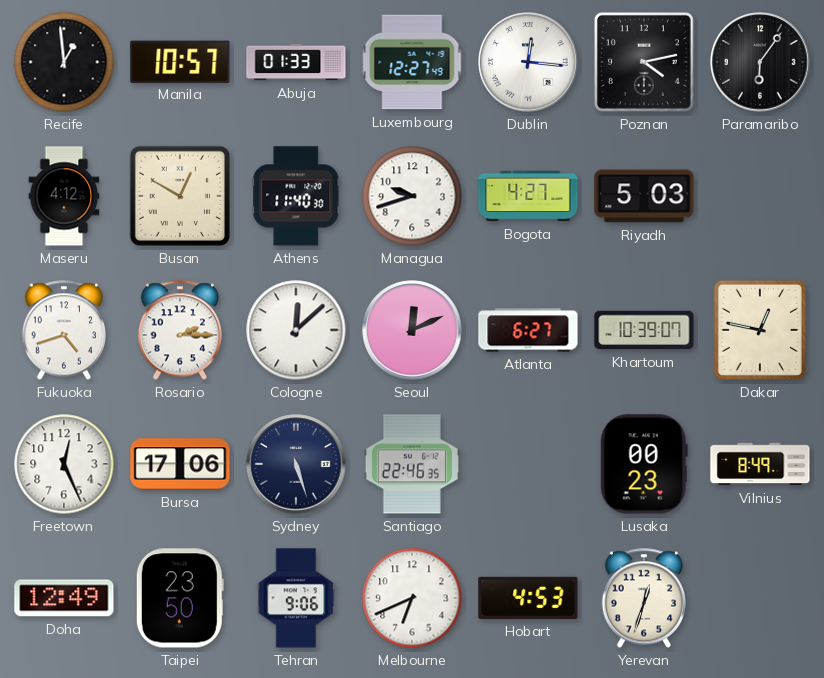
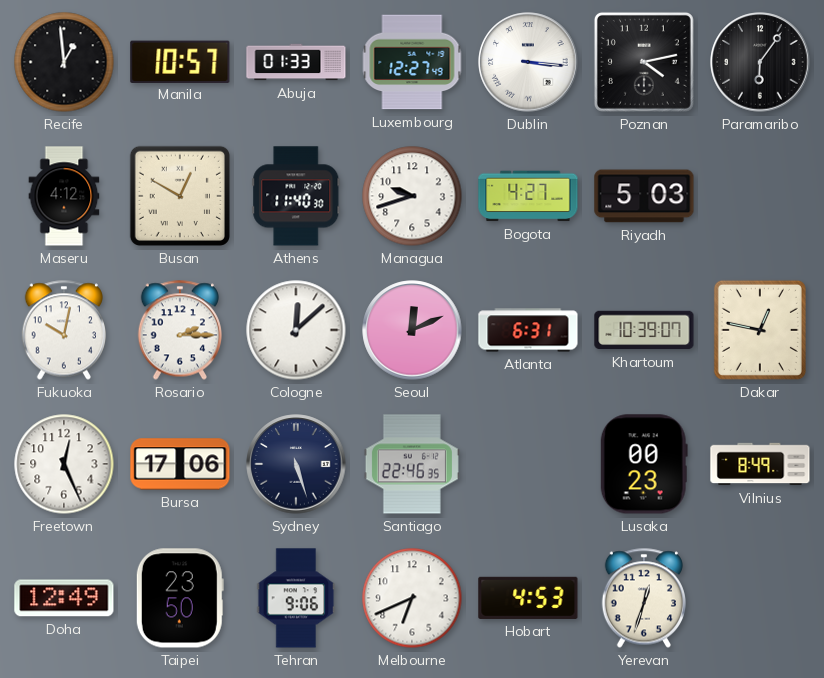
Dublin: 12:16 -> 3:16 (528, 62)
Fukuoka: 4:42 -> 10:02 (63, 330)
Atlanta: 6:27 -> 6:31 (528, 330)
